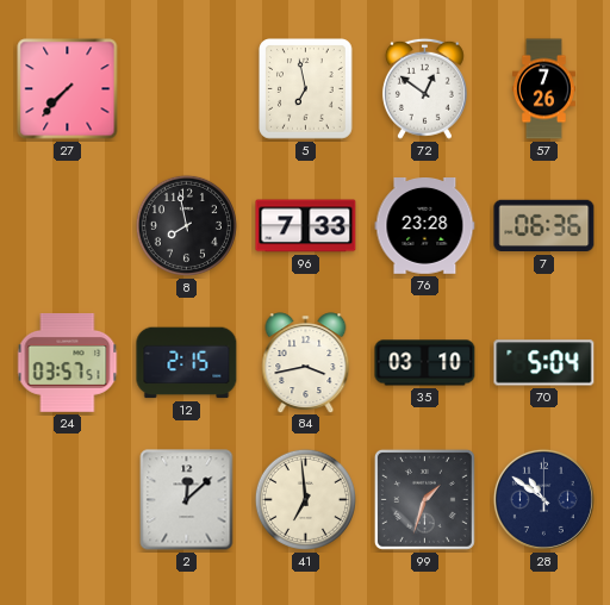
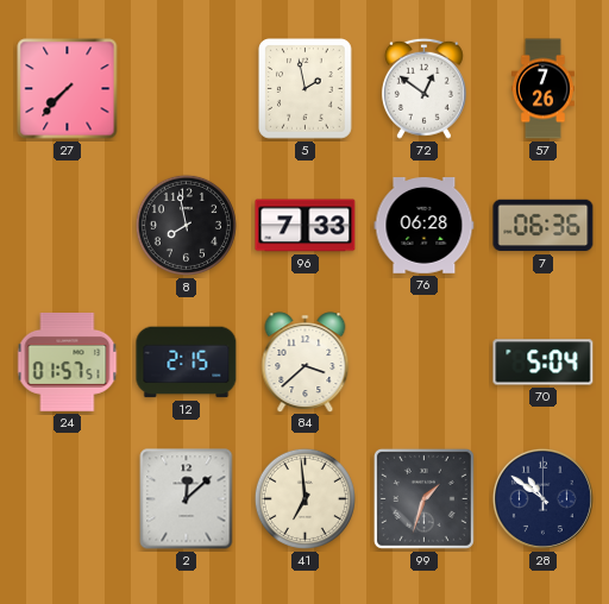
5: 6:58 -> 1:58 (306, 89)
76: 23:28 -> 06:28 (425, 226)
24: 03:57 -> 01:57 (68, 361)
84: 3:43 -> 3:38 (306, 361)
35: 03:10 -> none (425, 363)
